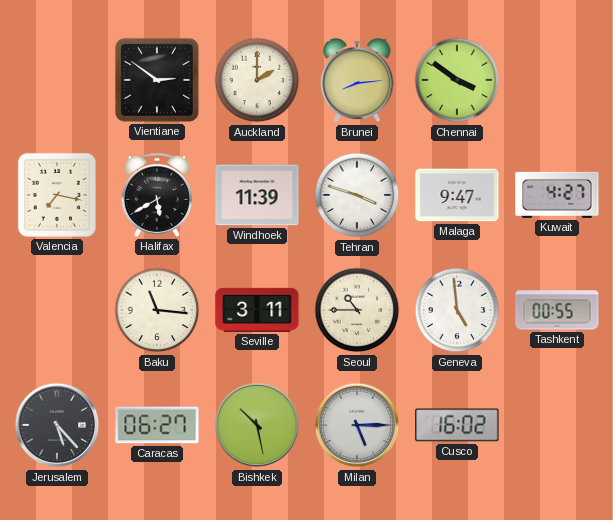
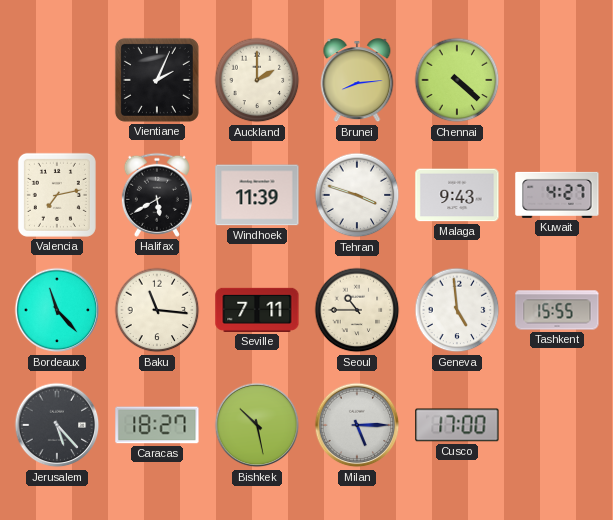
Vientiane: 2:51 -> 2:04 (157, 80)
Chennai: 3:51 -> 4:22 (457, 80)
Valencia: 7:17 -> 7:13 (57, 195)
Malaga: 9:47 -> 9:43 (457, 195)
Bordeaux: none -> 11:23 (57, 310)
Seville: 3:11 -> 7:11 (257, 310)
Tashkent: 00:55 -> 15:55 (557, 310)
Caracas: 06:27 -> 18:27 (157, 425)
Cusco: 16:02 -> 17:00 (457, 425)
